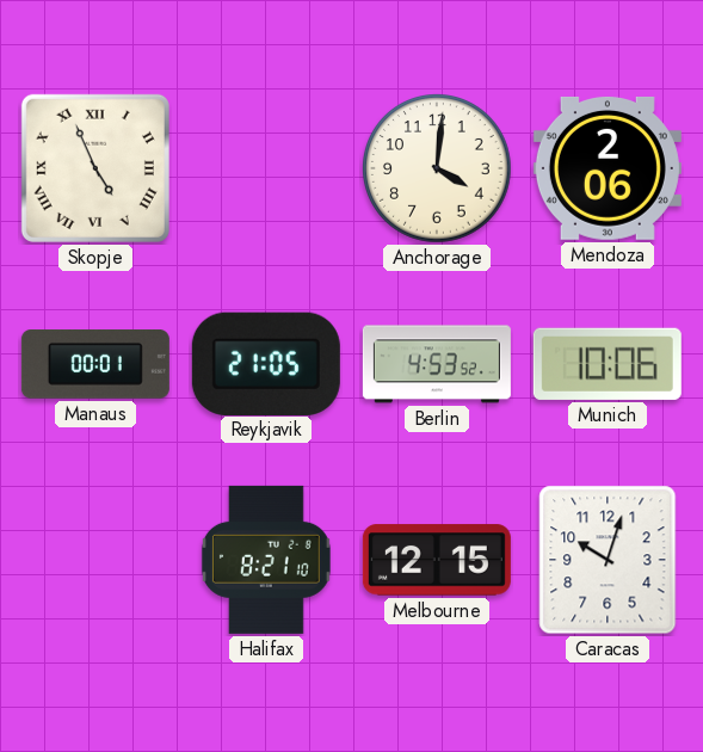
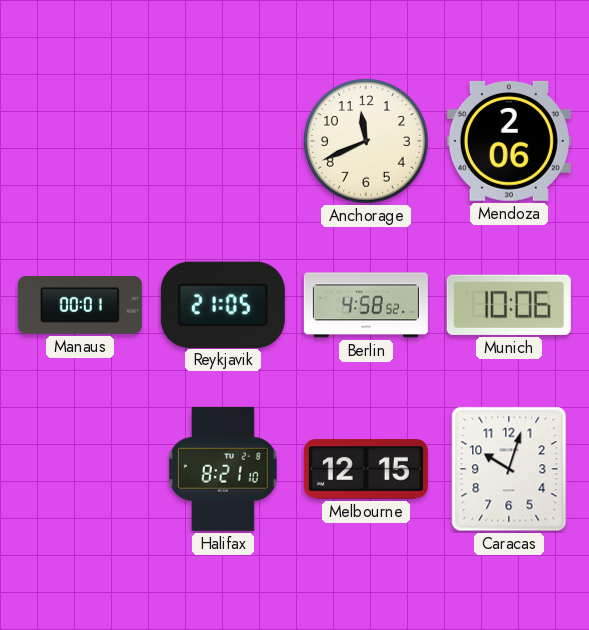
Skopje: 4:56 -> none (95, 168)
Anchorage: 4:01 -> 11:41 (366, 141)
Berlin: 4:53 -> 4:58 (366, 305)
